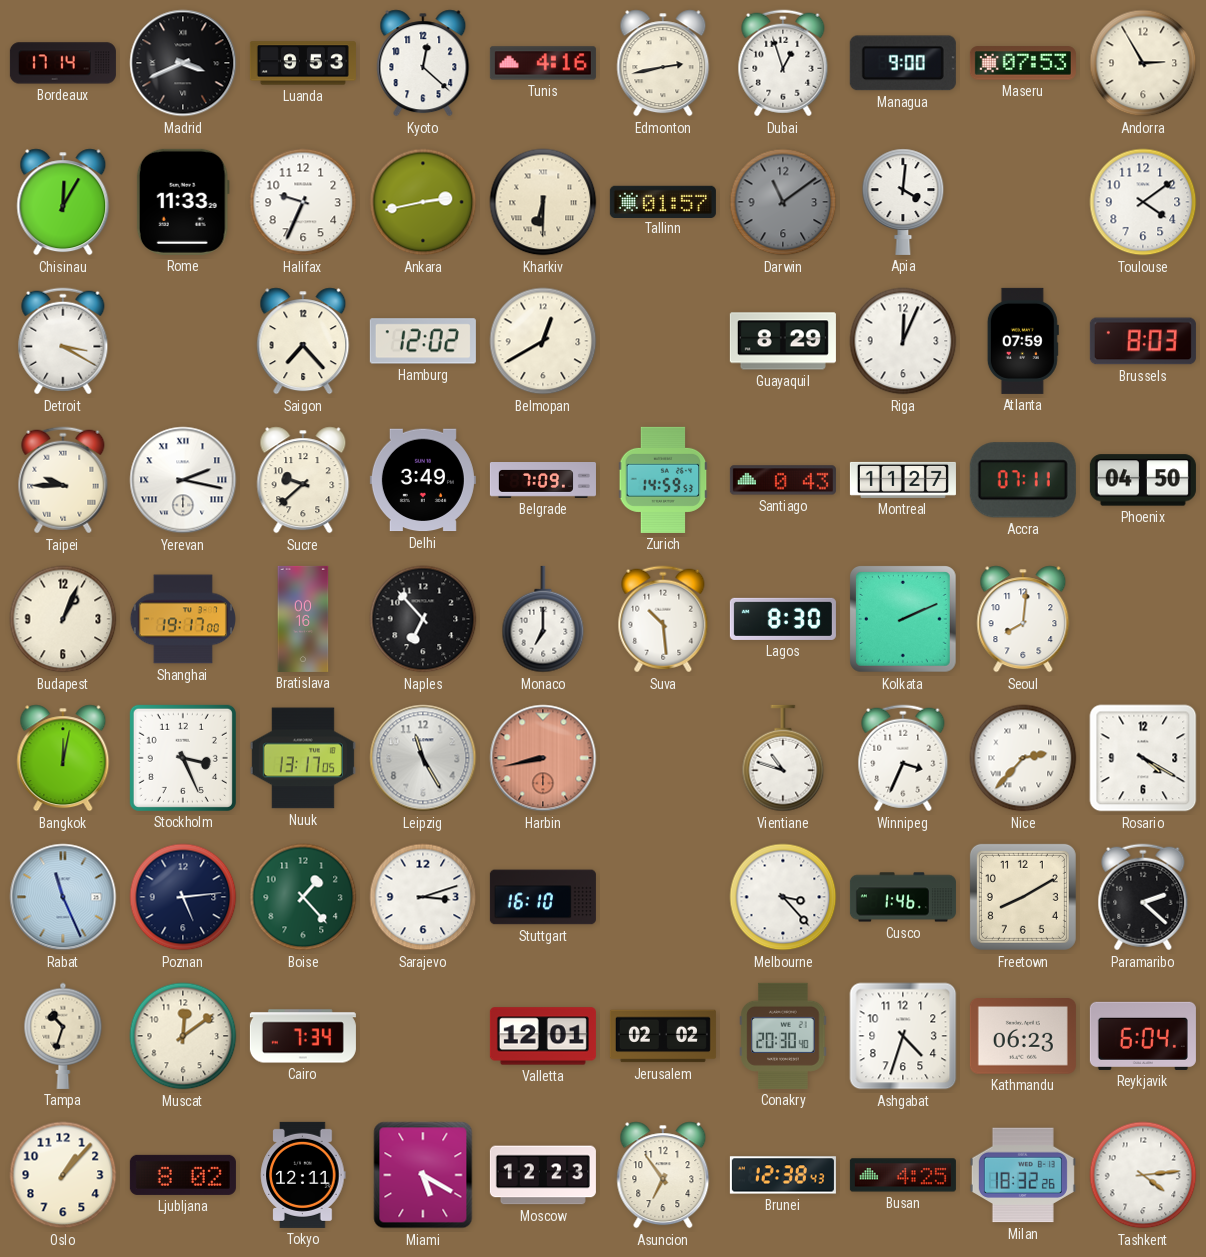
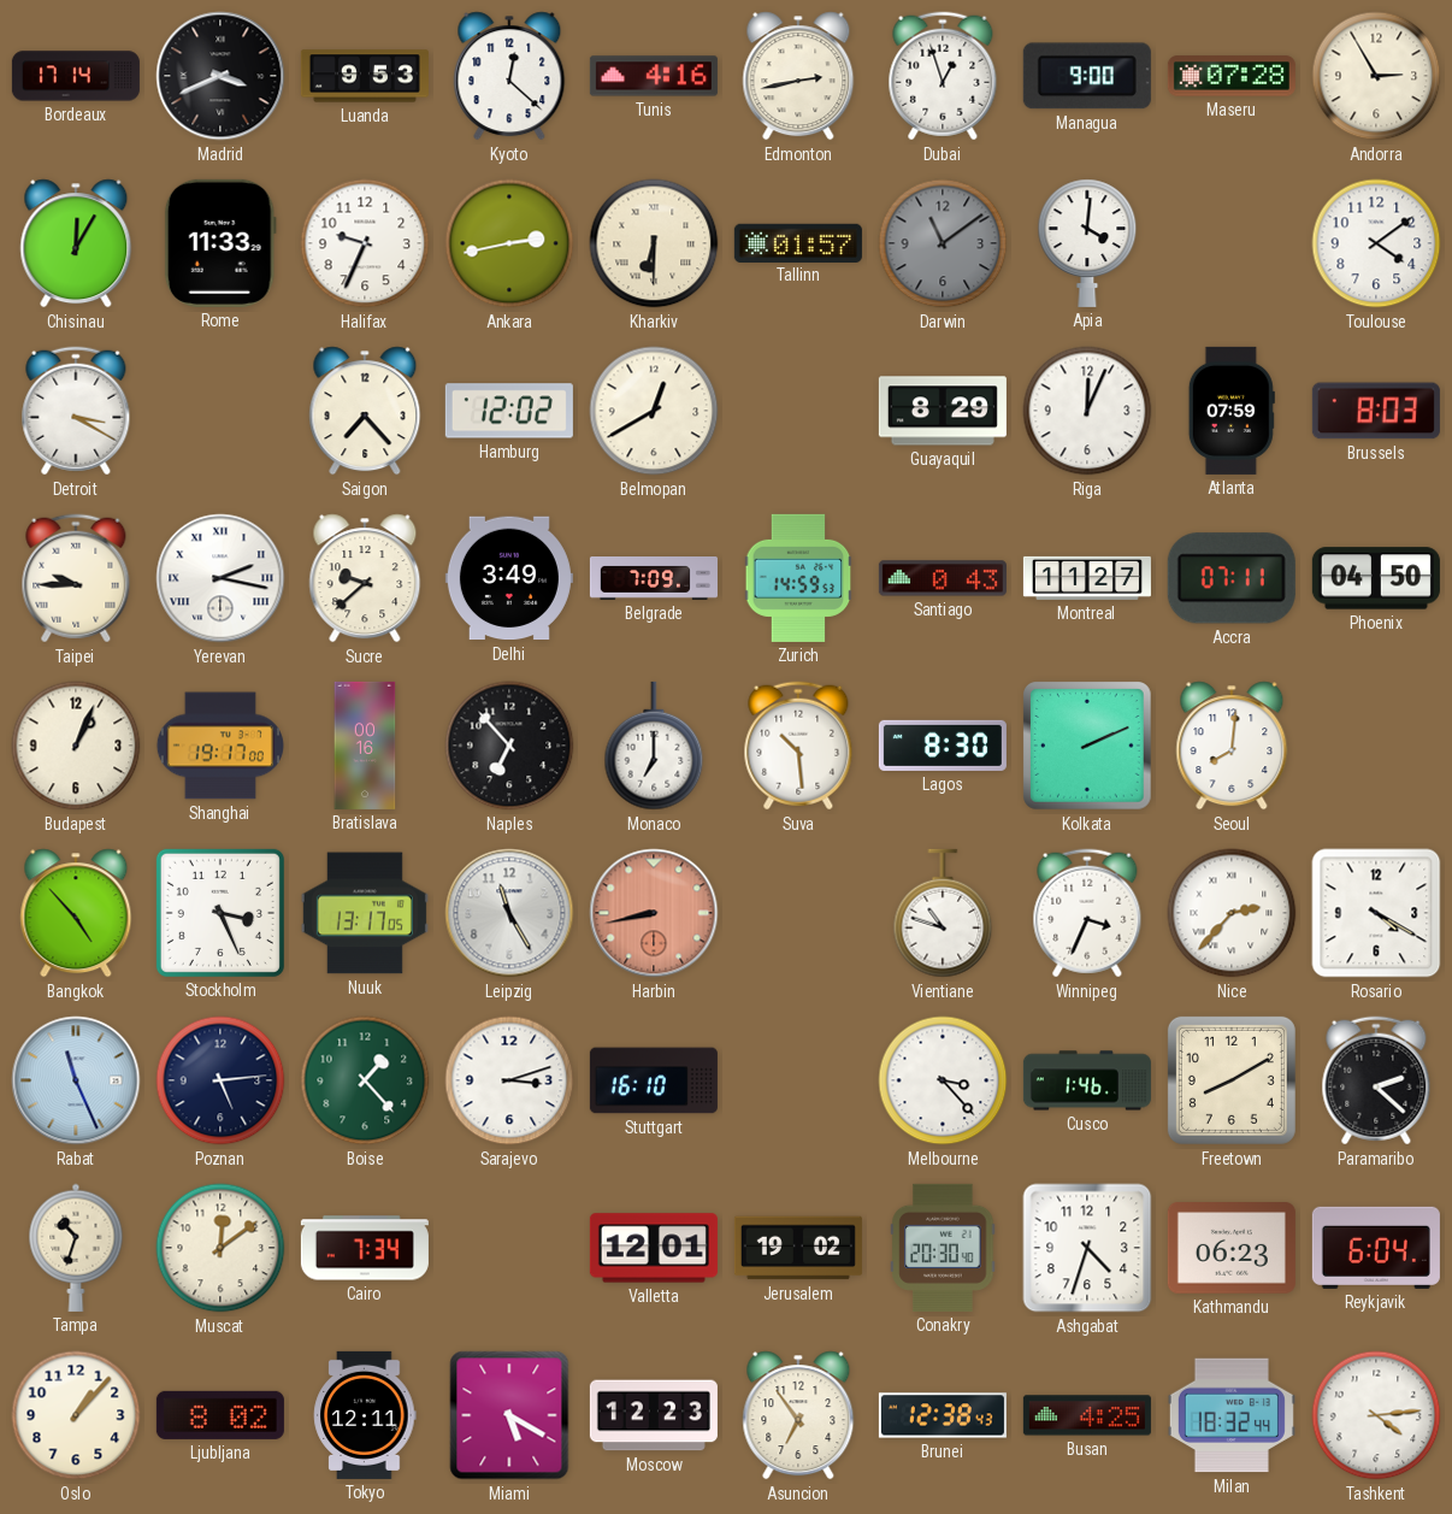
Maseru: 07:53 -> 07:28 (1232, 76)
Bangkok: 12:02 -> 4:53 (76, 913)
Jerusalem: 02:02 -> 19:02 (798, 1248)
Milan: 18:32:26 -> 18:32:44 (1232, 1415)
